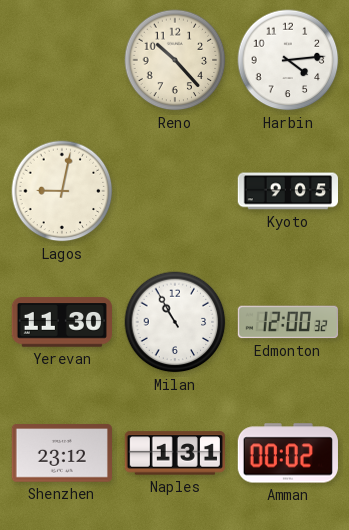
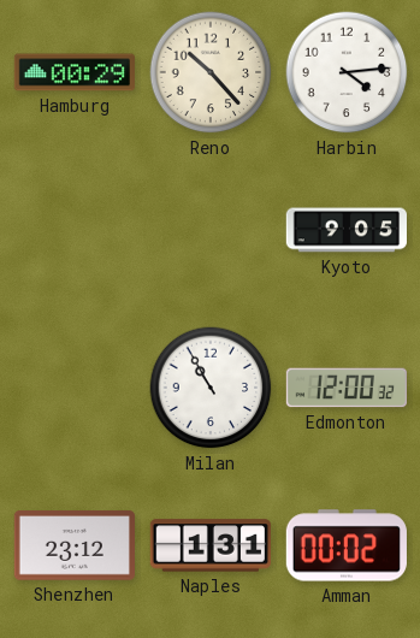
Hamburg: none -> 00:29 (73, 72)
Lagos: 9:02 -> none (62, 191)
Yerevan: 11:30 -> none (61, 322)
